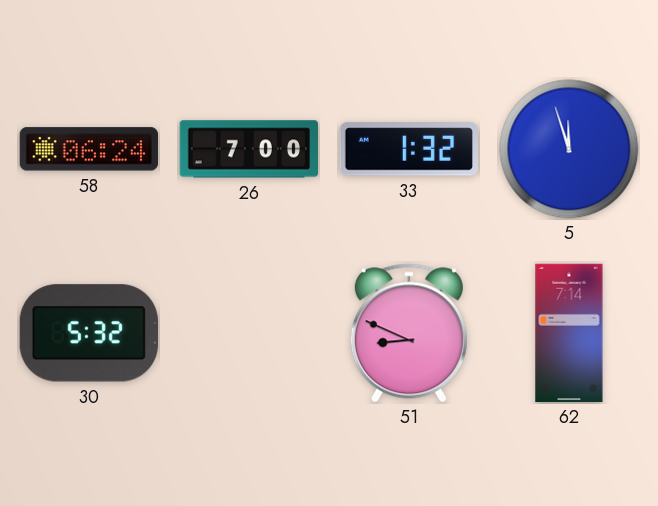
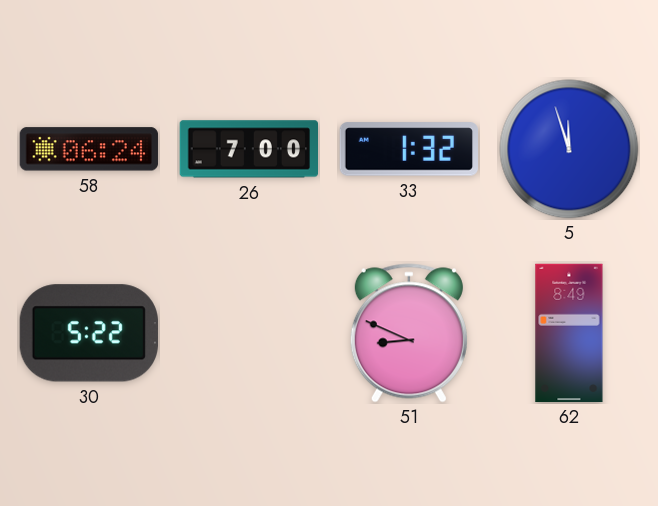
30: 5:32 -> 5:22 (89, 333)
62: 7:14 -> 8:49 (569, 333)
